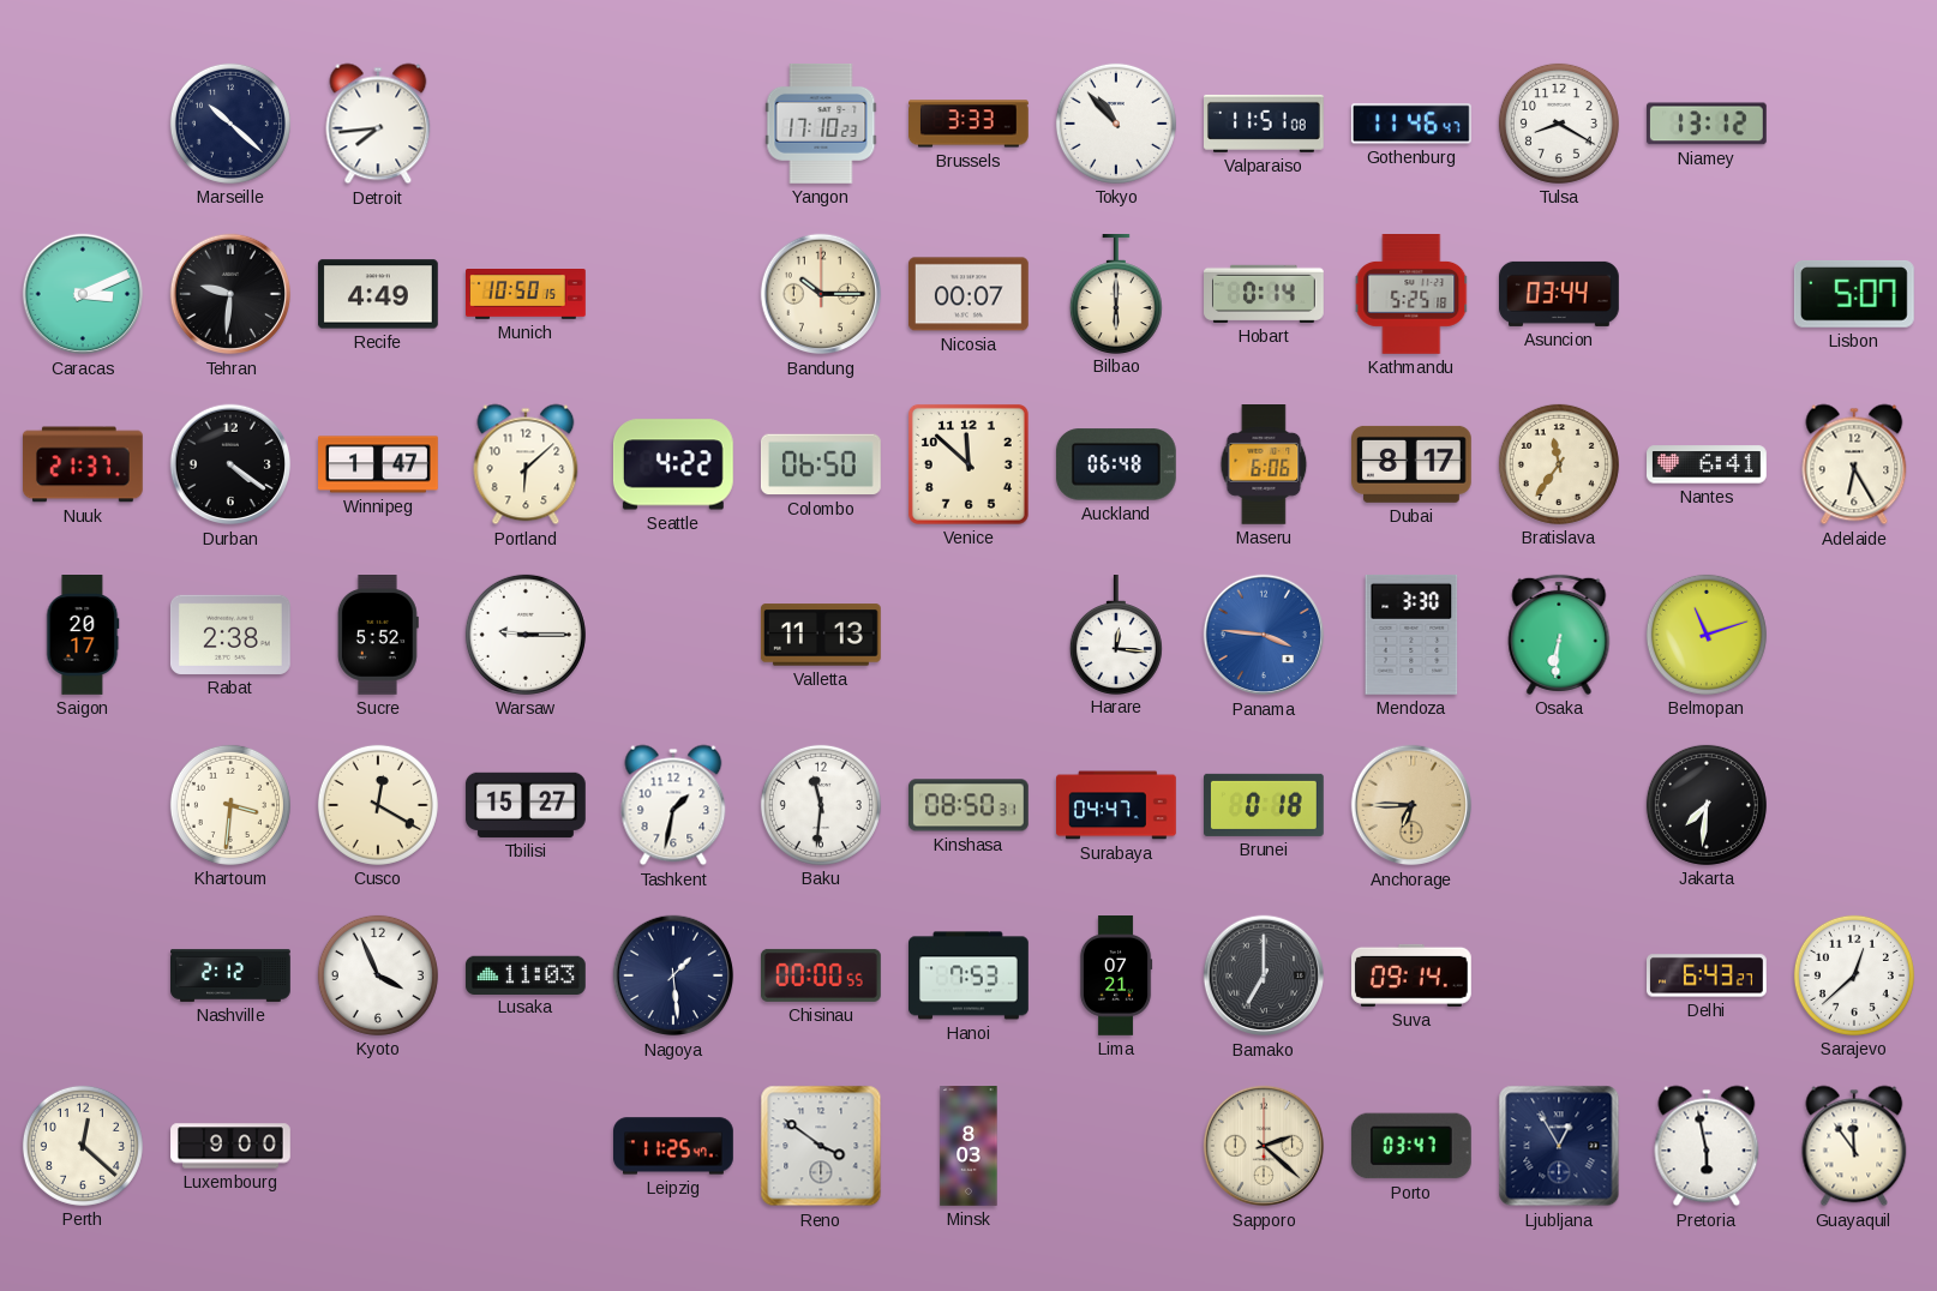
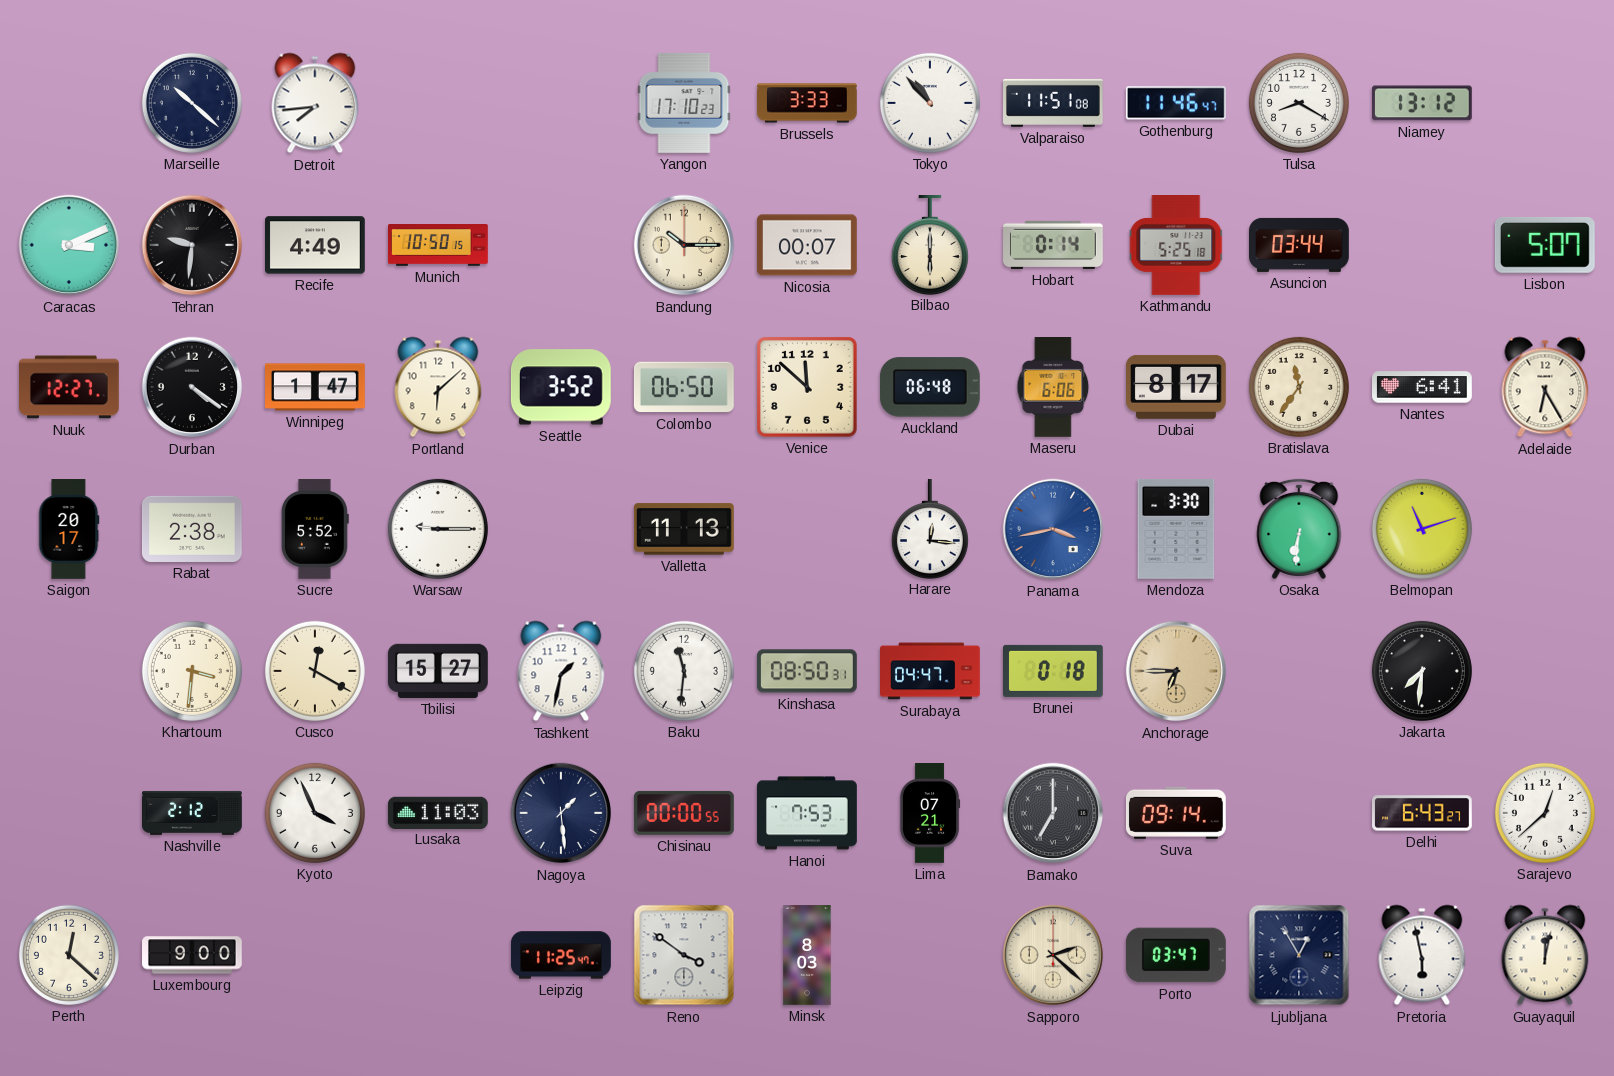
Nuuk: 21:37 -> 12:27 (70, 387)
Seattle: 4:22 -> 3:52 (561, 387)
Panama: 3:46 -> 3:43 (1053, 529)
Guayaquil: 11:54 -> 12:02 (1545, 955)
